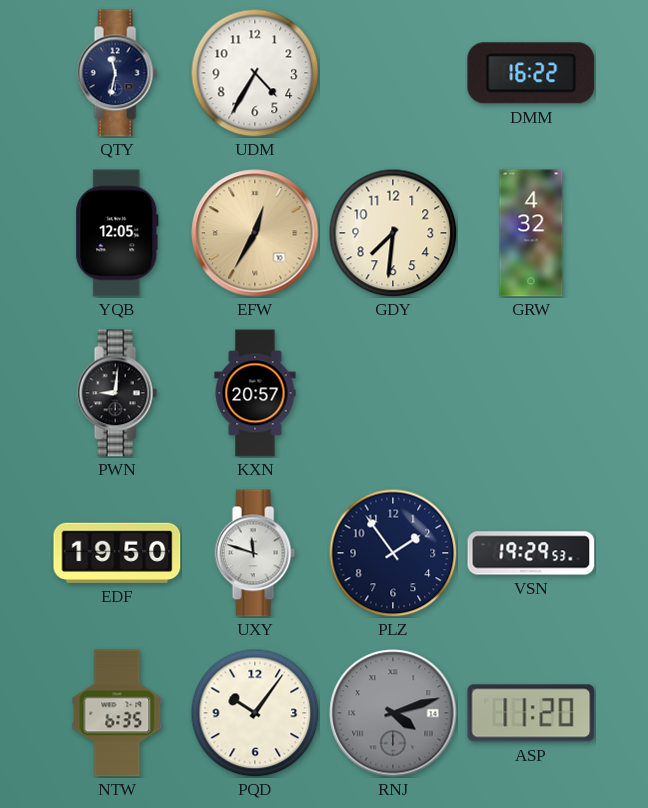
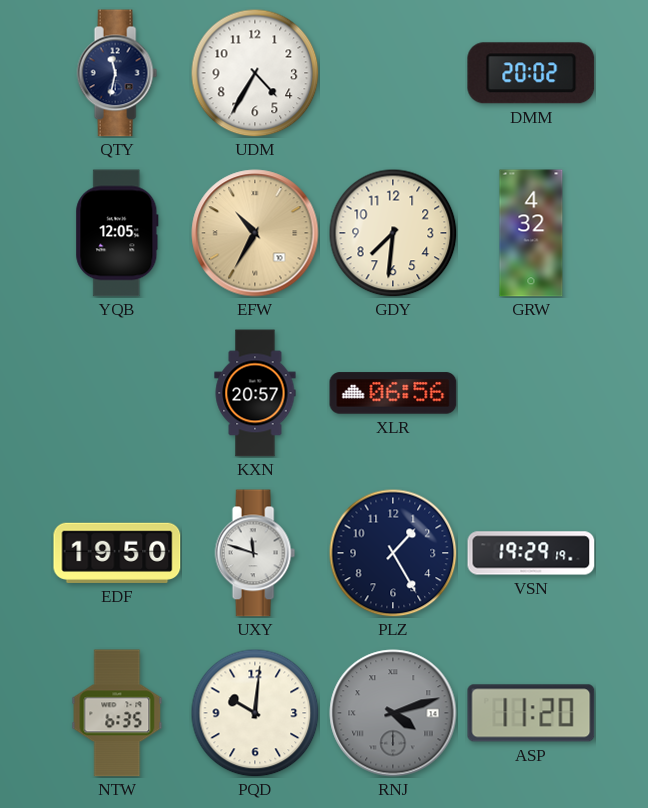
DMM: 16:22 -> 20:02 (531, 73)
EFW: 12:35 -> 10:35 (255, 233)
PWN: 9:01 -> none (117, 393)
XLR: none -> 06:56 (393, 393)
PLZ: 1:54 -> 1:25 (393, 553)
VSN: 19:29:53 -> 19:29:19 (531, 553)
PQD: 10:06 -> 10:01 (255, 713)
